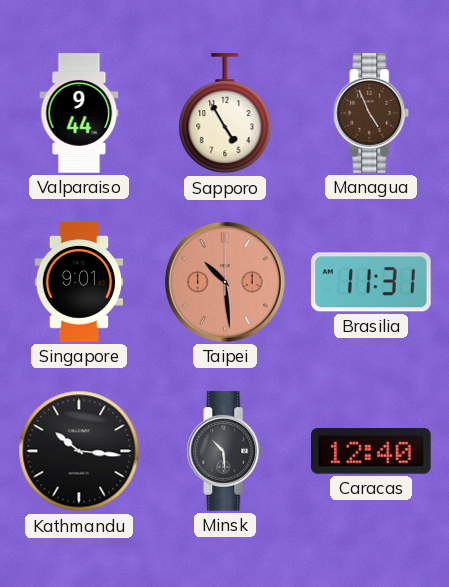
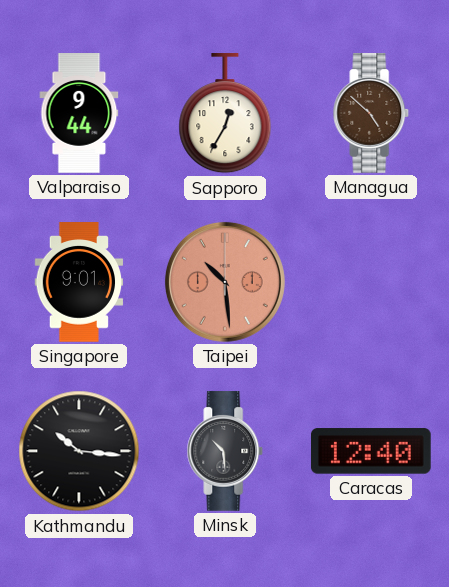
Sapporo: 4:55 -> 12:35 (225, 114)
Managua: 4:56 -> 4:52 (371, 113)
Brasilia: 11:31 -> none (371, 282)
